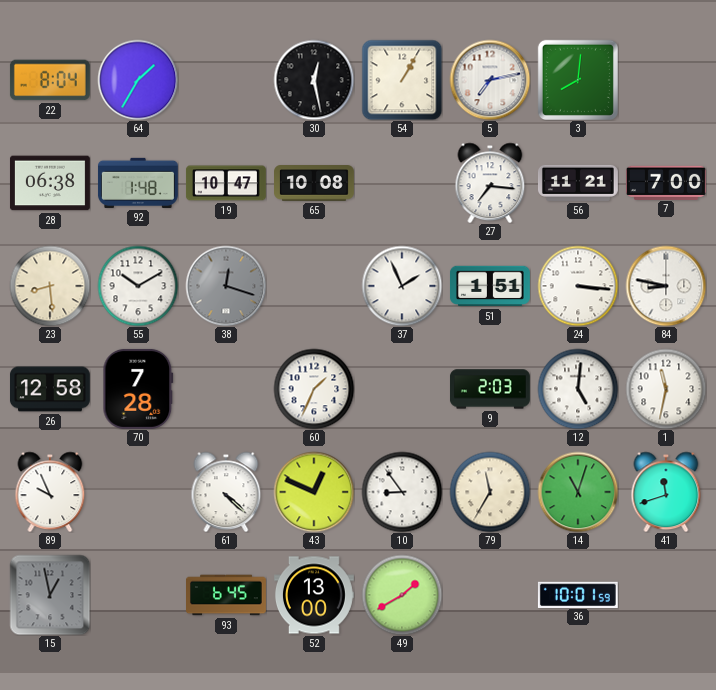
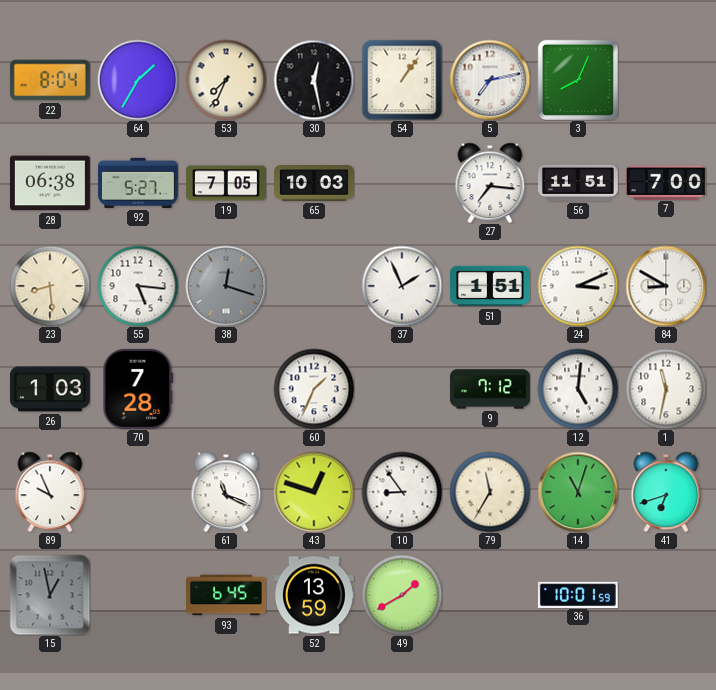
53: none -> 7:34 (226, 80)
54: 1:05 -> 1:06 (402, 80)
3: 8:01 -> 8:04 (578, 80)
92: 1:48 -> 5:27 (138, 183)
19: 10:47 -> 7:05 (226, 183)
65: 10:08 -> 10:03 (315, 183)
56: 11:21 -> 11:51 (578, 183)
55: 10:10 -> 5:16 (138, 286)
24: 3:16 -> 3:11 (578, 286)
84: 8:47 -> 8:50 (666, 286)
26: 12:58 -> 1:03 (50, 389)
9: 2:03 -> 7:12 (490, 389)
61: 4:22 -> 11:19 (226, 492)
43: 12:49 -> 12:48 (314, 492)
41: 11:42 -> 6:42 (666, 492)
52: 13:00 -> 13:59 (314, 595)
